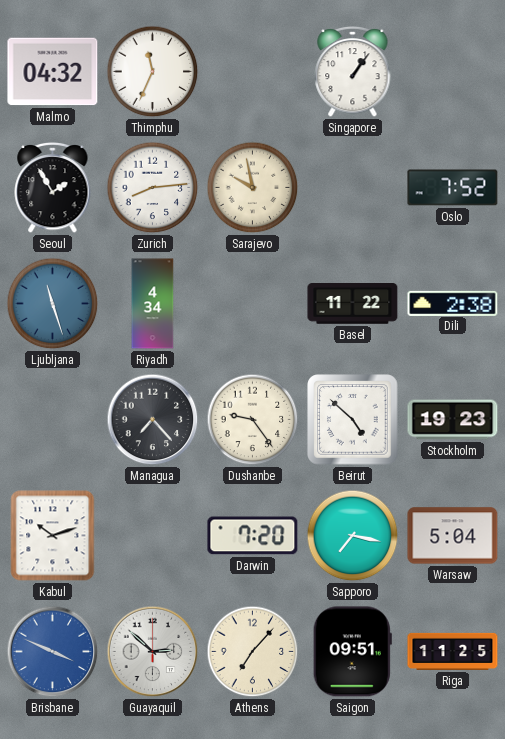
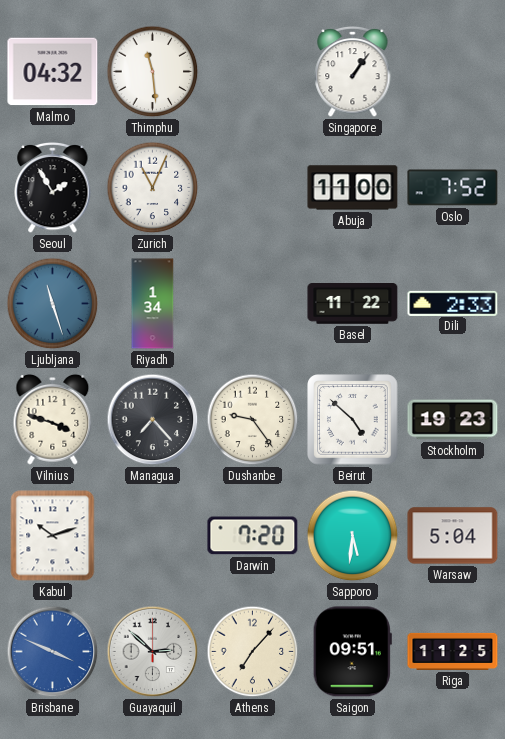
Thimphu: 11:34 -> 11:29 (153, 72)
Zurich: 8:14 -> 11:04 (153, 188)
Sarajevo: 9:58 -> none (253, 188)
Abuja: none -> 11:00 (353, 188)
Riyadh: 4:34 -> 1:34 (153, 304)
Dili: 2:38 -> 2:33 (453, 303)
Vilnius: none -> 3:48 (53, 419)
Sapporo: 7:17 -> 5:31 (353, 536)
